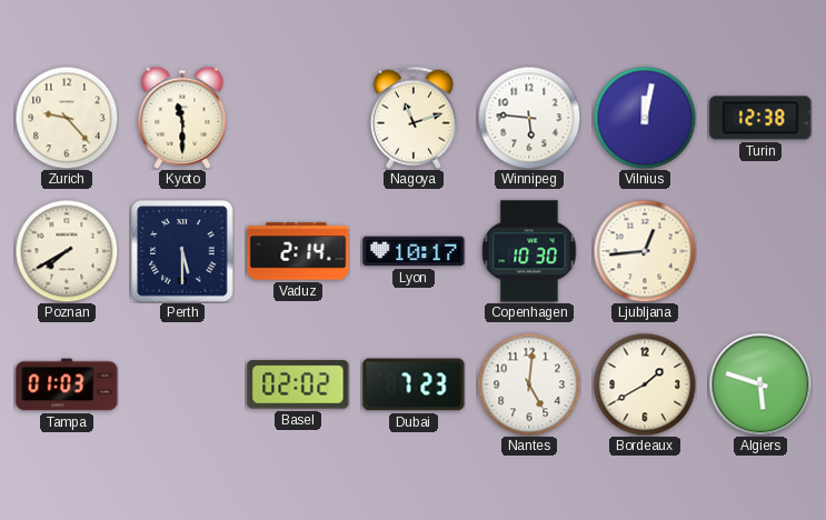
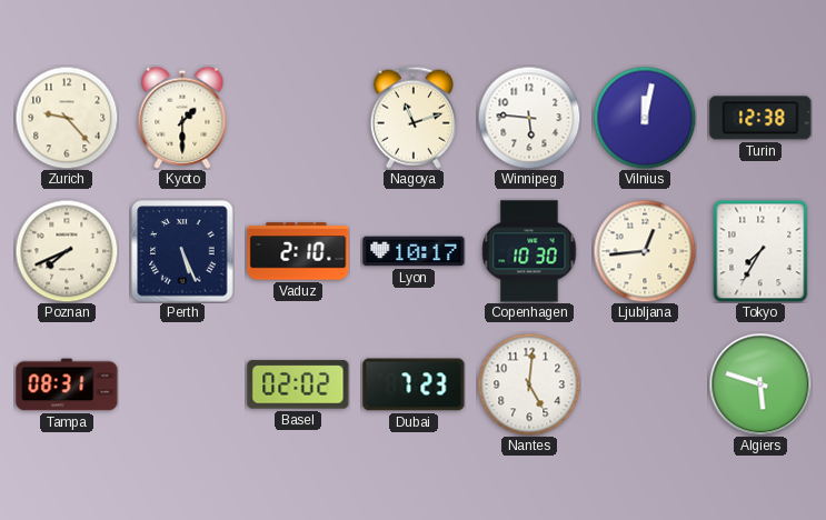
Kyoto: 11:30 -> 1:30 (182, 118)
Poznan: 7:40 -> 7:41 (67, 251)
Perth: 5:30 -> 5:26 (182, 251)
Vaduz: 2:14 -> 2:10 (298, 251)
Tokyo: none -> 7:35 (760, 251)
Tampa: 01:03 -> 08:31 (67, 384)
Bordeaux: 1:40 -> none (645, 384)
